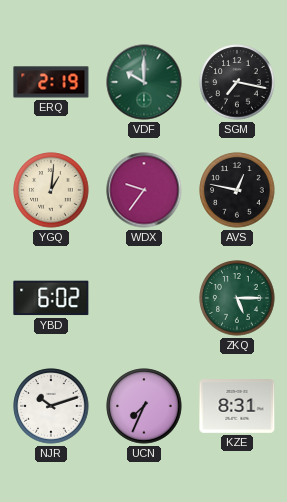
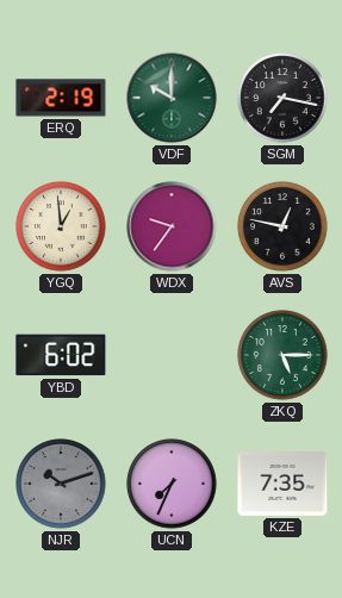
YGQ: 1:01 -> 12:59 (61, 226)
NJR dial: white -> grey (61, 484)
KZE: 8:31 -> 7:35 (282, 485)
